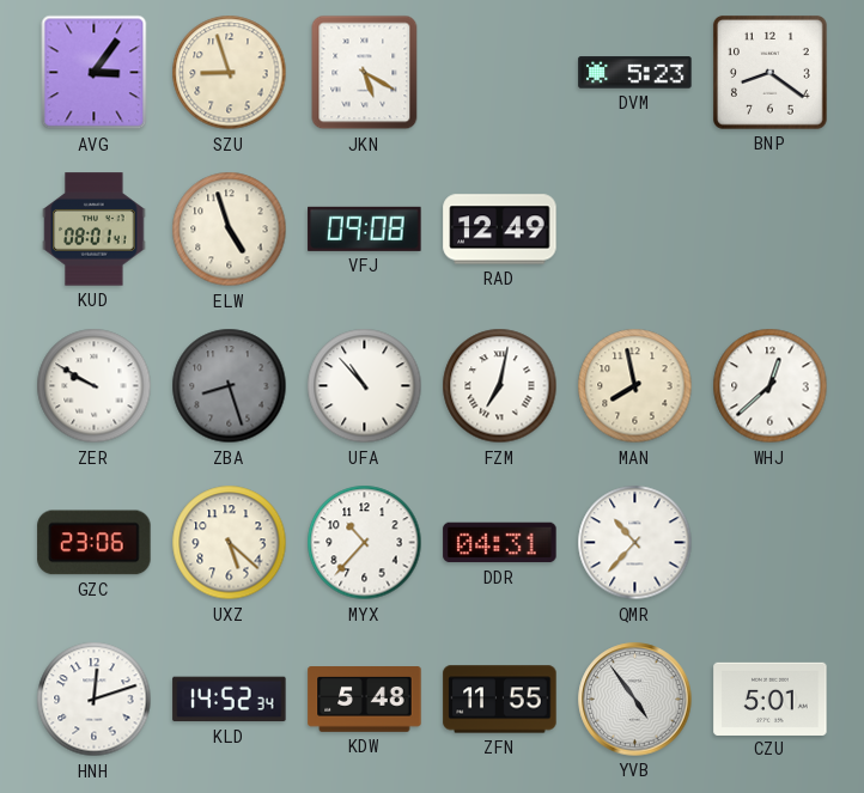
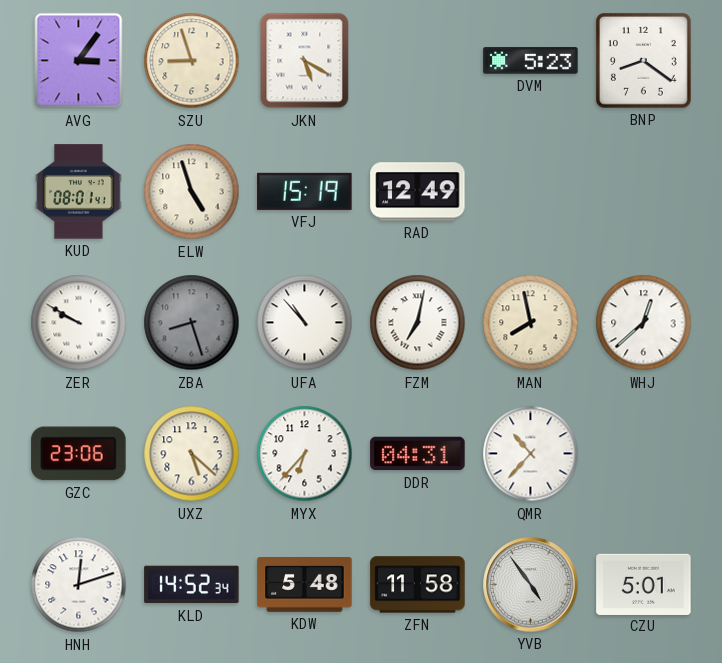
VFJ: 09:08 -> 15:19 (305, 191)
MYX: 10:37 -> 6:37 (305, 454)
ZFN: 11:55 -> 11:58 (418, 585)
